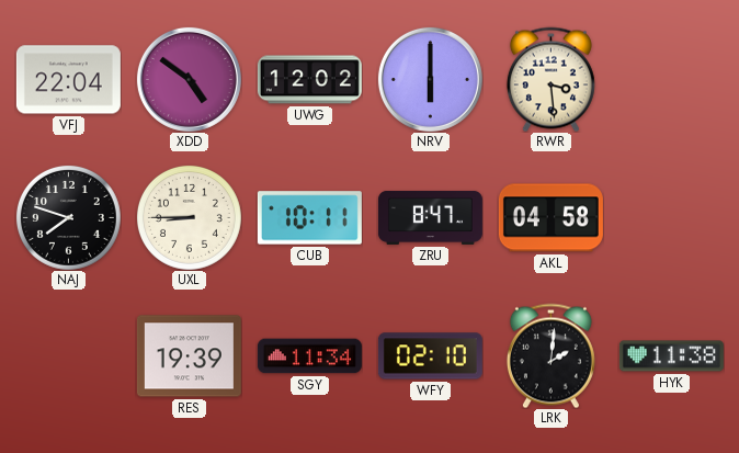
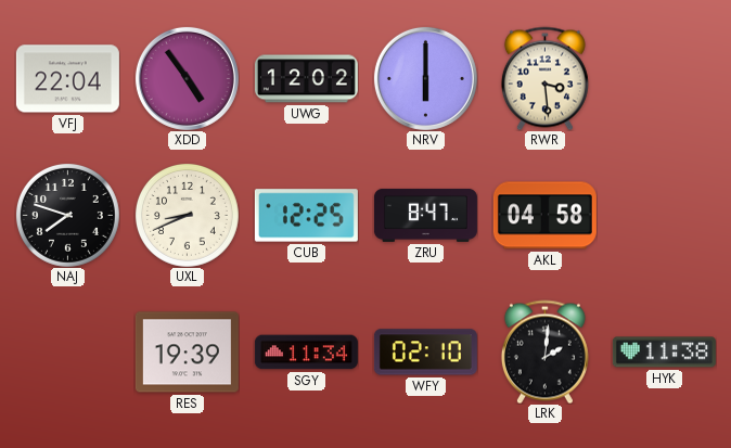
XDD: 4:51 -> 4:54 (187, 78)
UXL: 8:45 -> 8:41 (187, 215)
CUB: 10:11 -> 12:25 (306, 216)
